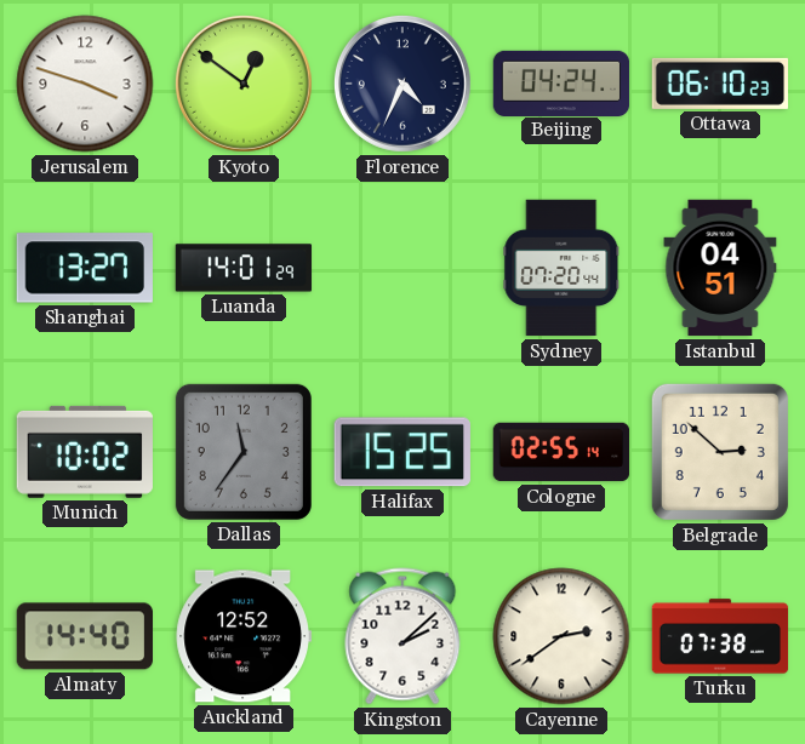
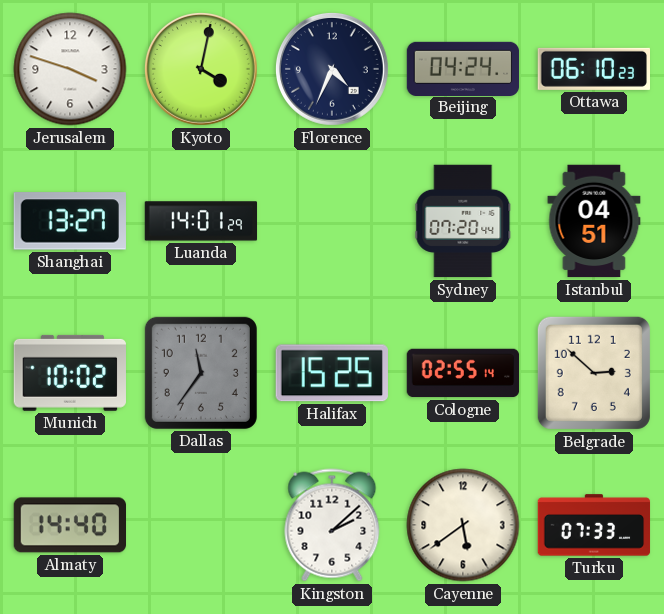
Kyoto: 12:51 -> 4:02 (201, 69)
Auckland: 12:52 -> none (244, 636)
Cayenne: 2:39 -> 5:39 (463, 525)
Turku: 07:38 -> 07:33 (594, 525)
